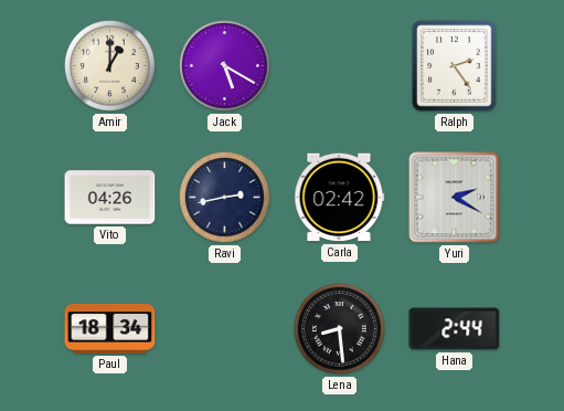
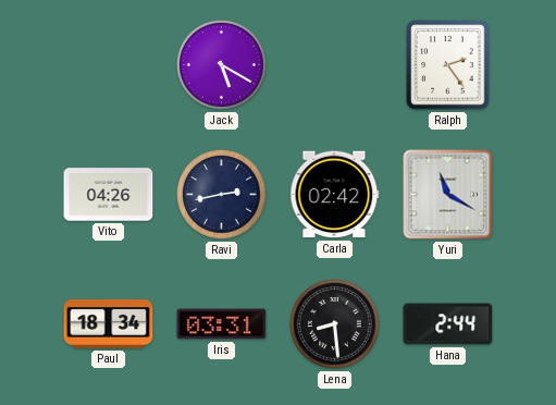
Amir: 1:00 -> none (110, 66)
Yuri: 2:20 -> 11:20 (448, 195)
Iris: none -> 03:31 (222, 324)
